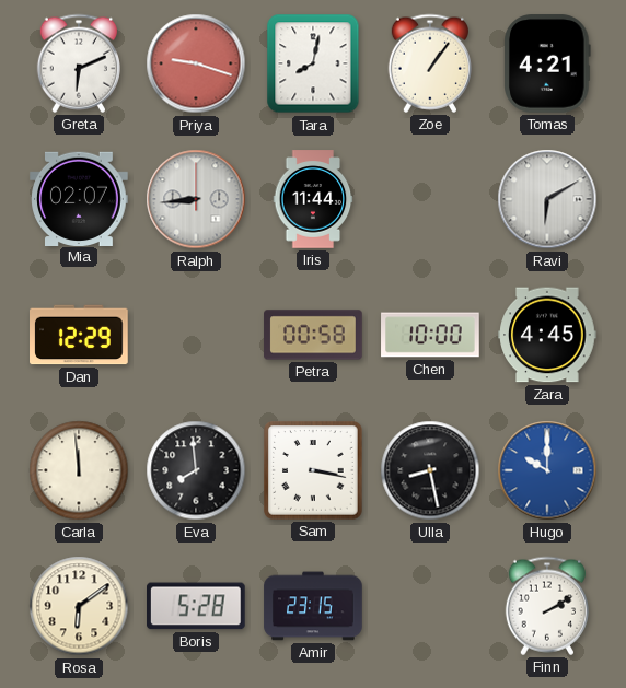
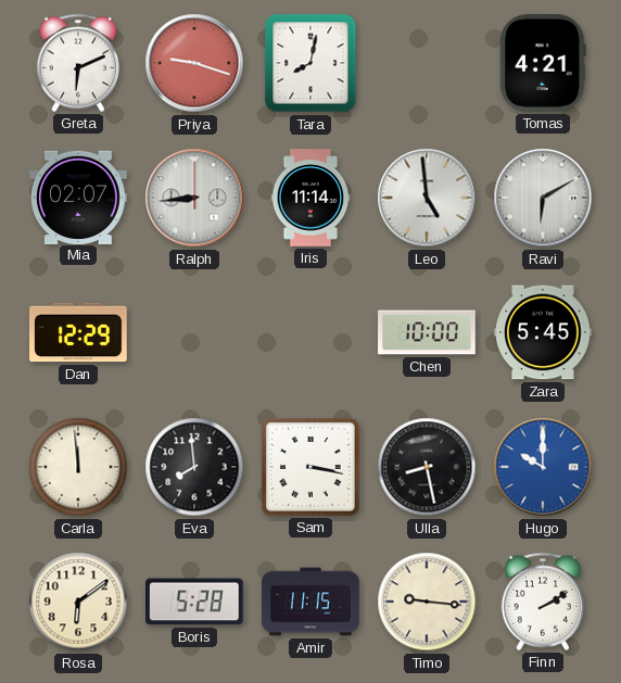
Zoe: 1:06 -> none (430, 63)
Iris: 11:44 -> 11:14 (310, 198)
Leo: none -> 4:59 (427, 198)
Petra: 00:58 -> none (313, 335)
Zara: 4:45 -> 5:45 (543, 332)
Amir: 23:15 -> 11:15 (310, 602)
Timo: none -> 9:16 (427, 602)
